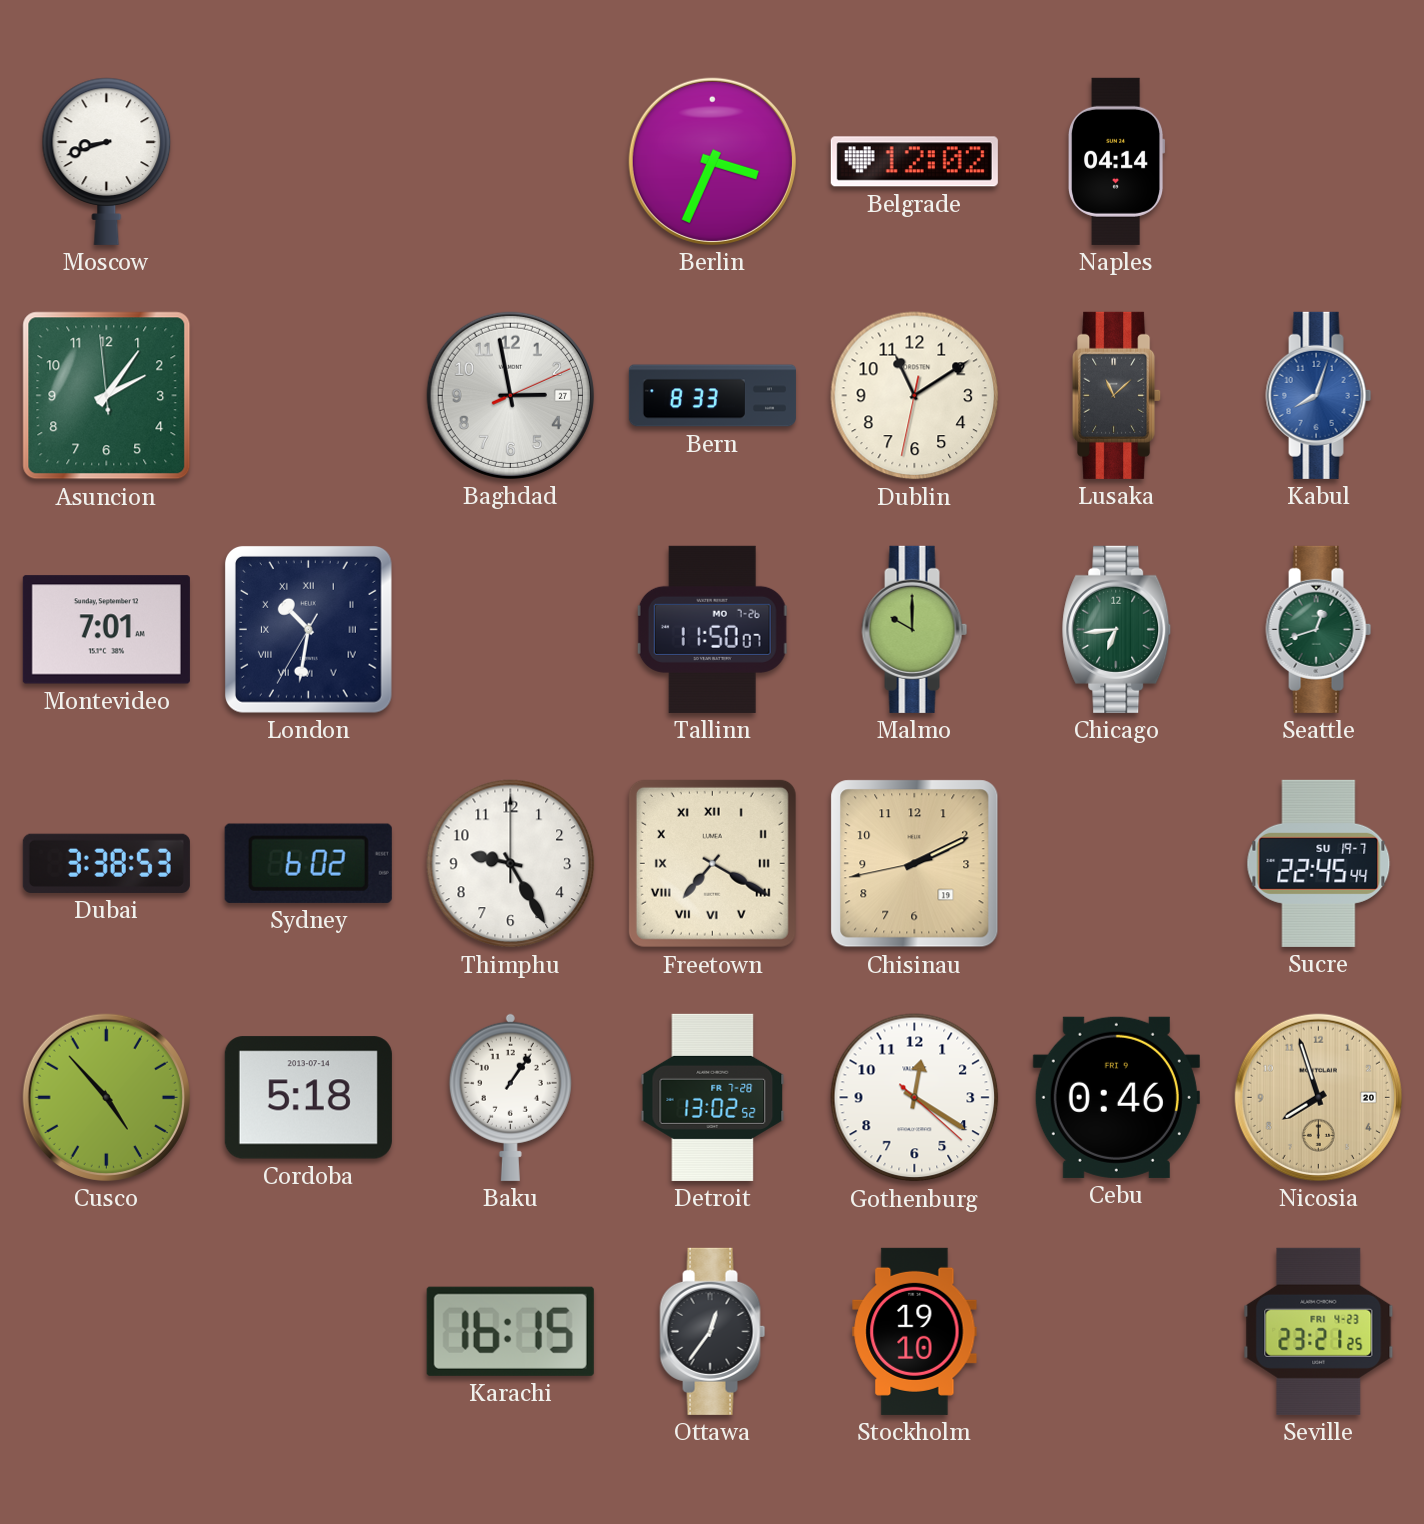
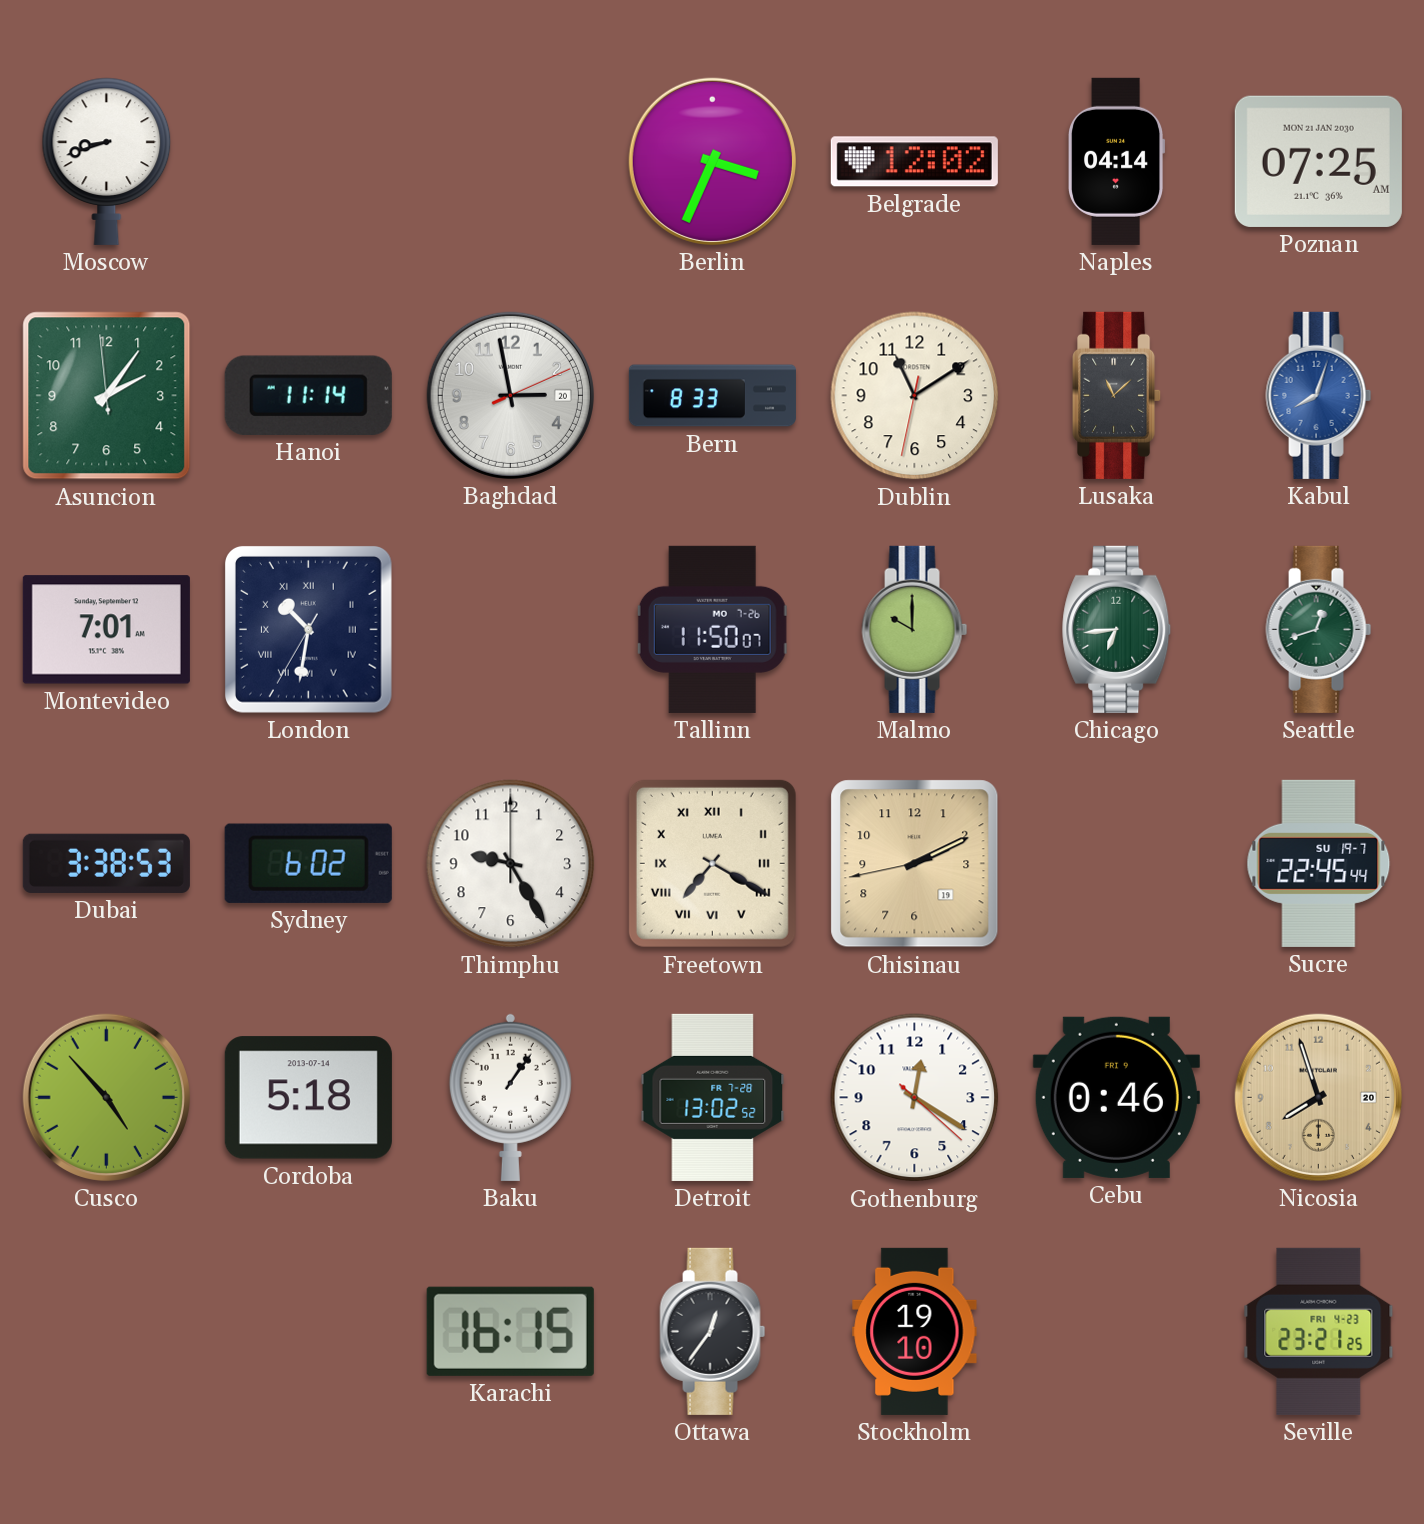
Poznan: none -> 07:25 (1318, 161)
Hanoi: none -> 11:14 (308, 395)
Baghdad date: 27 -> 20 (510, 395)
